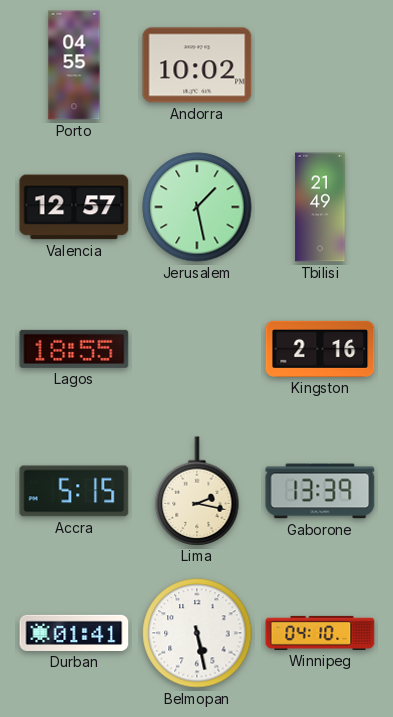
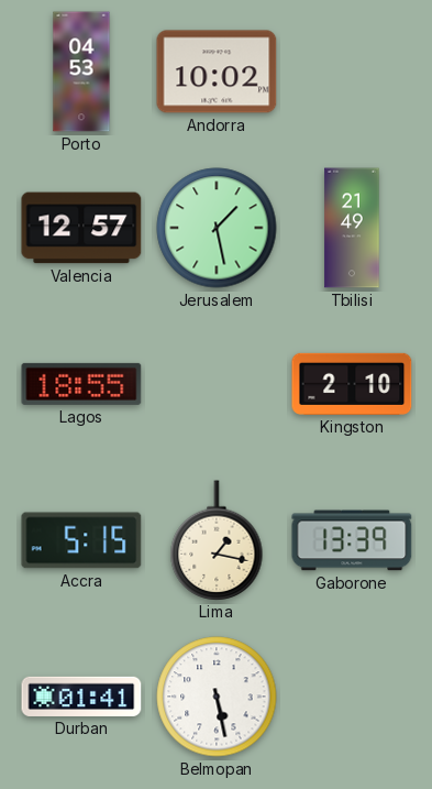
Porto: 04:55 -> 04:53 (81, 72)
Kingston: 2:16 -> 2:10 (352, 384)
Lima: 2:17 -> 1:17 (217, 540)
Winnipeg: 04:10 -> none (320, 633)
